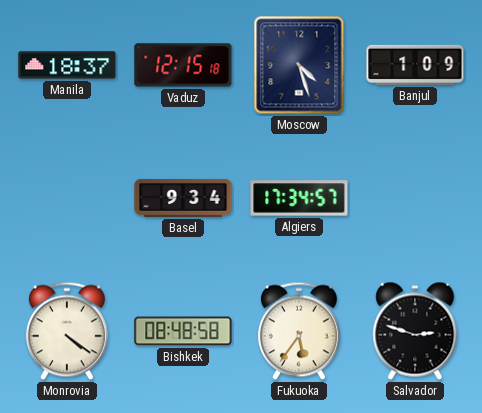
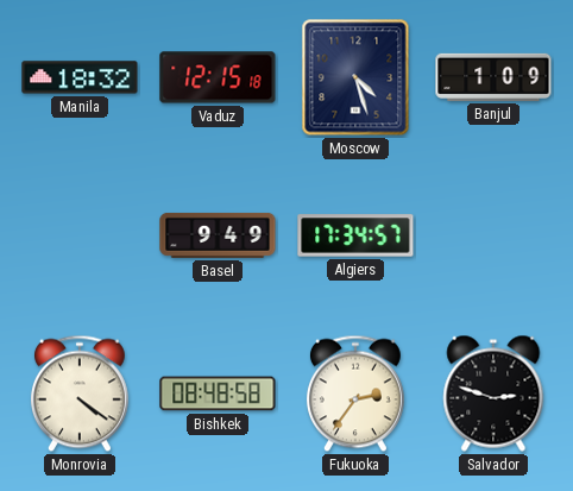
Manila: 18:37 -> 18:32 (80, 77)
Basel: 9:34 -> 9:49 (218, 235)
Fukuoka: 5:36 -> 2:36 (355, 394)
